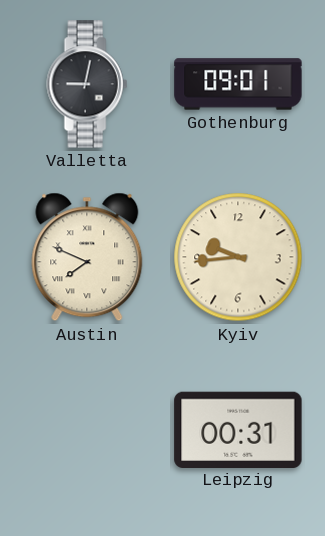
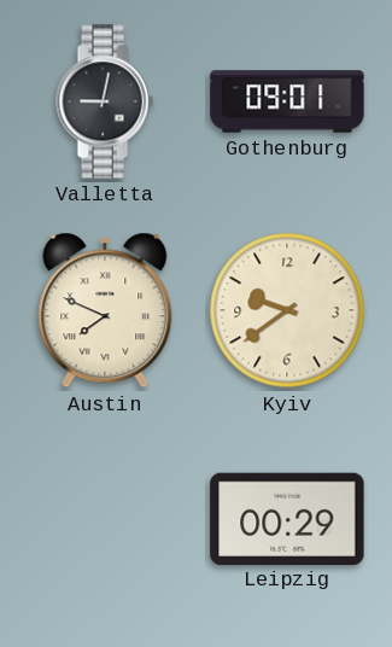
Kyiv: 9:44 -> 9:39 (287, 310)
Leipzig: 00:31 -> 00:29 (287, 518)
